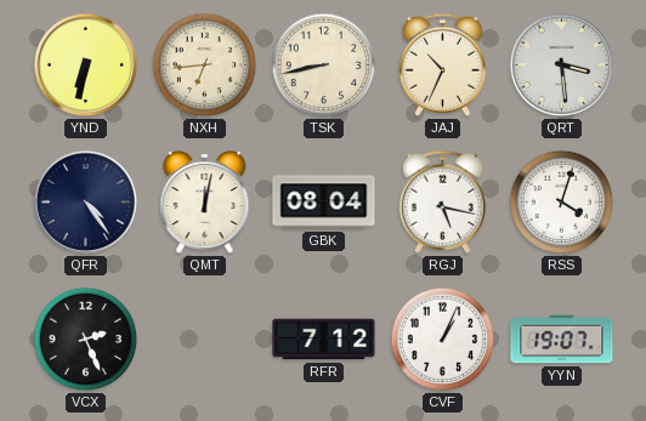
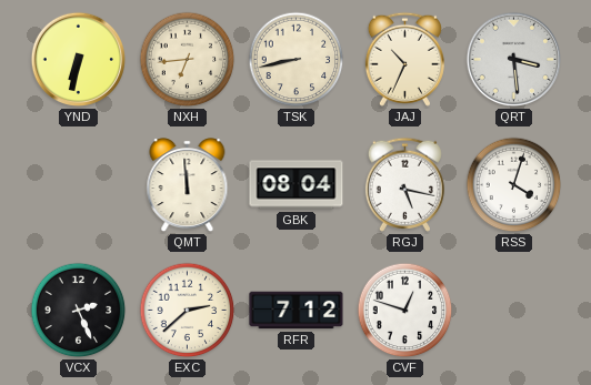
QFR: 4:24 -> none (86, 203)
QMT: 12:02 -> 11:59 (188, 185)
EXC: none -> 2:38 (188, 311)
CVF: 1:04 -> 12:48 (405, 311)
YYN: 19:07 -> none (562, 340)
